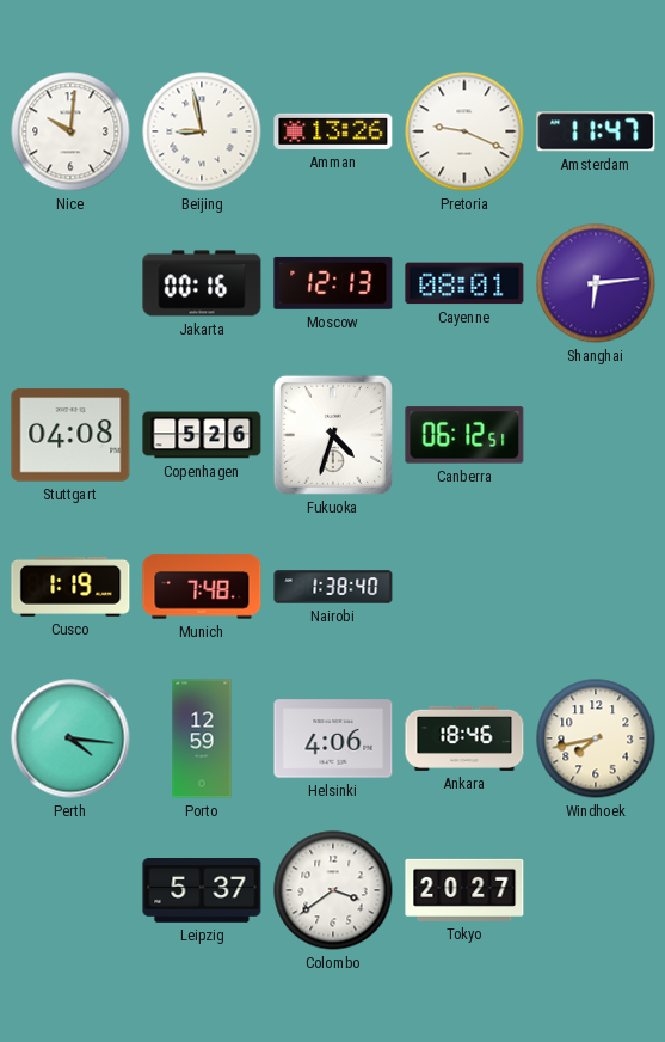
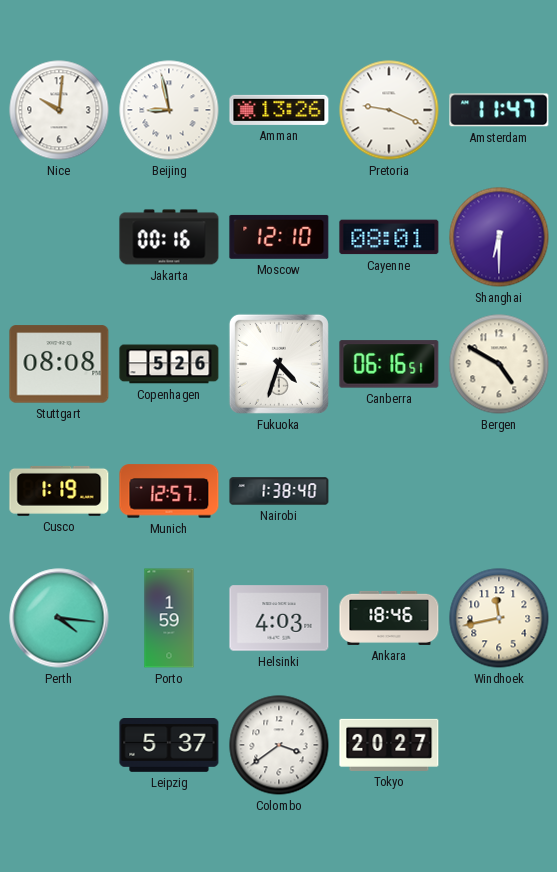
Moscow: 12:13 -> 12:10 (279, 237)
Shanghai: 6:14 -> 6:30 (499, 237)
Stuttgart: 04:08 -> 08:08 (59, 364)
Canberra: 06:12 -> 06:16 (389, 364)
Bergen: none -> 4:50 (499, 364)
Munich: 7:48 -> 12:57 (169, 491)
Porto: 12:59 -> 1:59 (169, 618)
Helsinki: 4:06 -> 4:03 (279, 618)
Windhoek: 7:43 -> 11:43 (499, 618)
